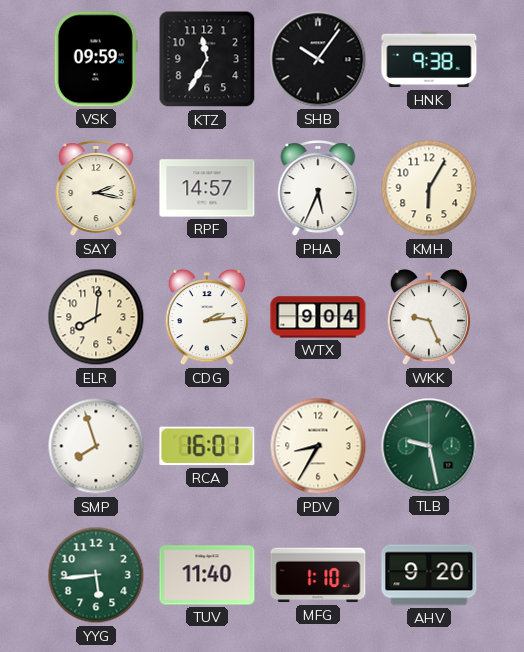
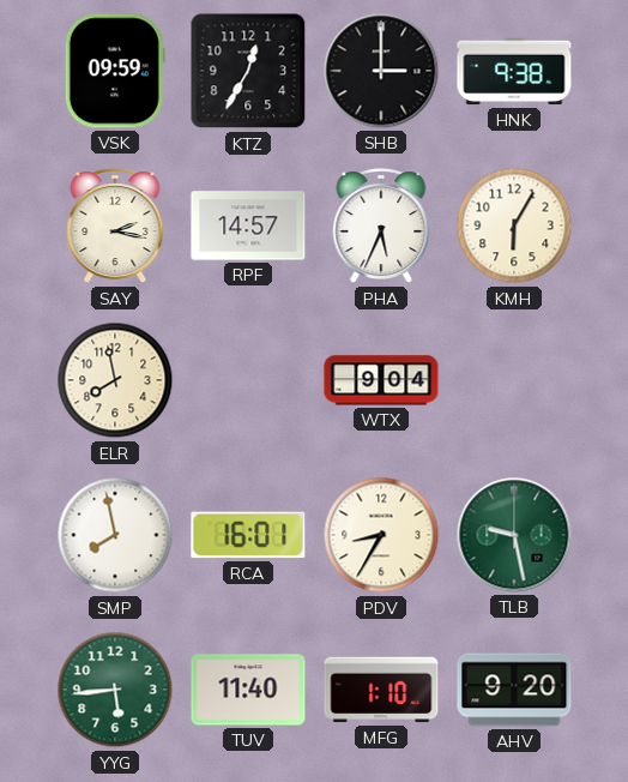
KTZ: 11:35 -> 12:35 (248, 71)
SHB: 10:06 -> 3:00 (381, 71)
ELR: 8:01 -> 7:58 (115, 380)
CDG: 2:14 -> none (206, 317)
WKK: 9:26 -> none (428, 317)
SMP: 7:57 -> 7:58 (115, 535)
